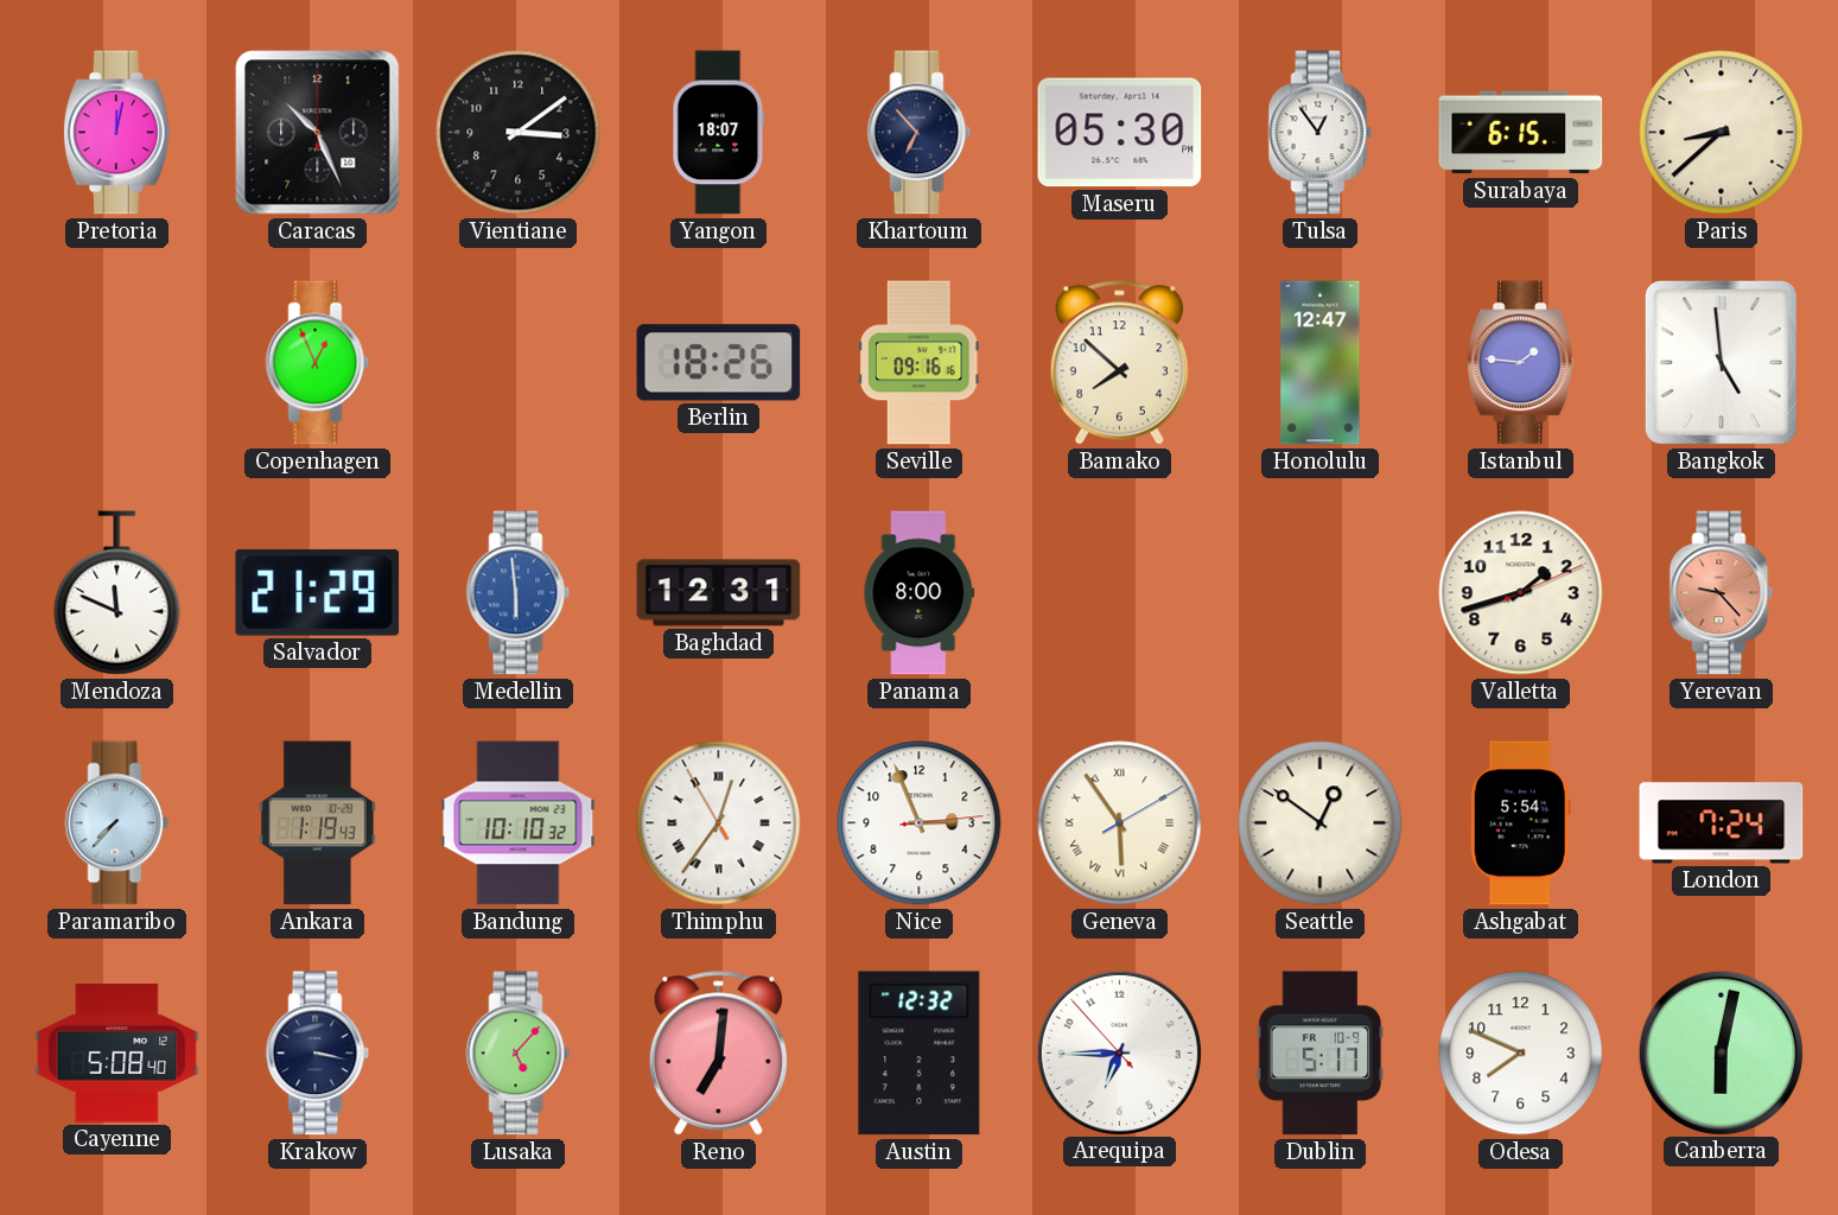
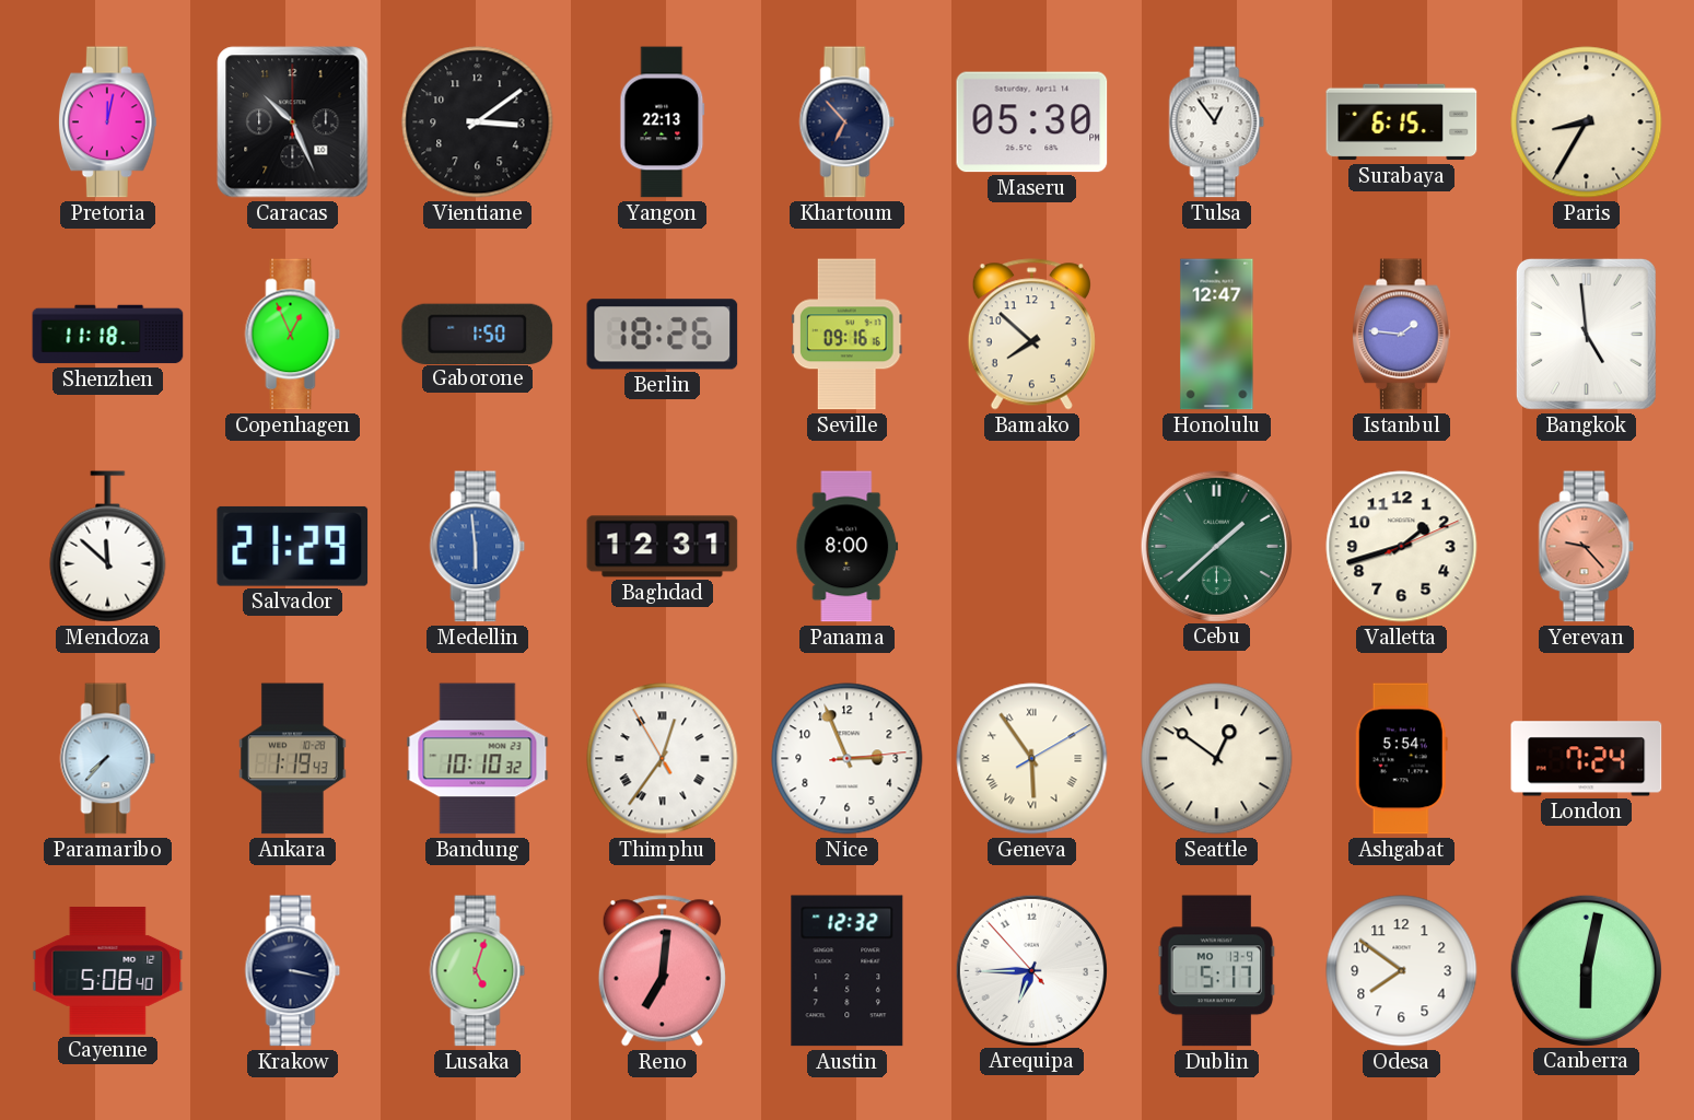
Yangon: 18:07 -> 22:13 (663, 122)
Paris: 8:38 -> 8:35 (1587, 122)
Shenzhen: none -> 11:18 (108, 335)
Gaborone: none -> 1:50 (478, 334)
Mendoza: 11:49 -> 11:52 (108, 547)
Cebu: none -> 1:38 (1216, 546)
Lusaka: 5:07 -> 5:03 (478, 971)
Dublin date: FR 10-9 -> MO 13-9 (1217, 971)
Odesa: 7:49 -> 7:51 (1402, 971)
